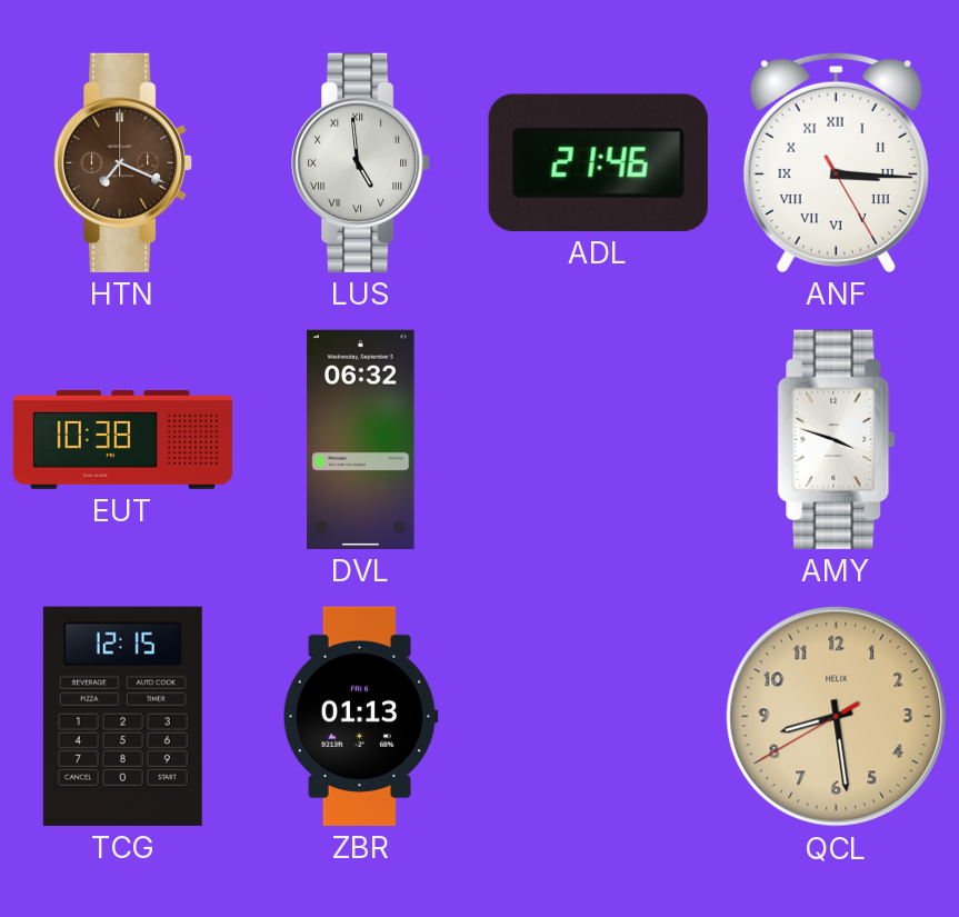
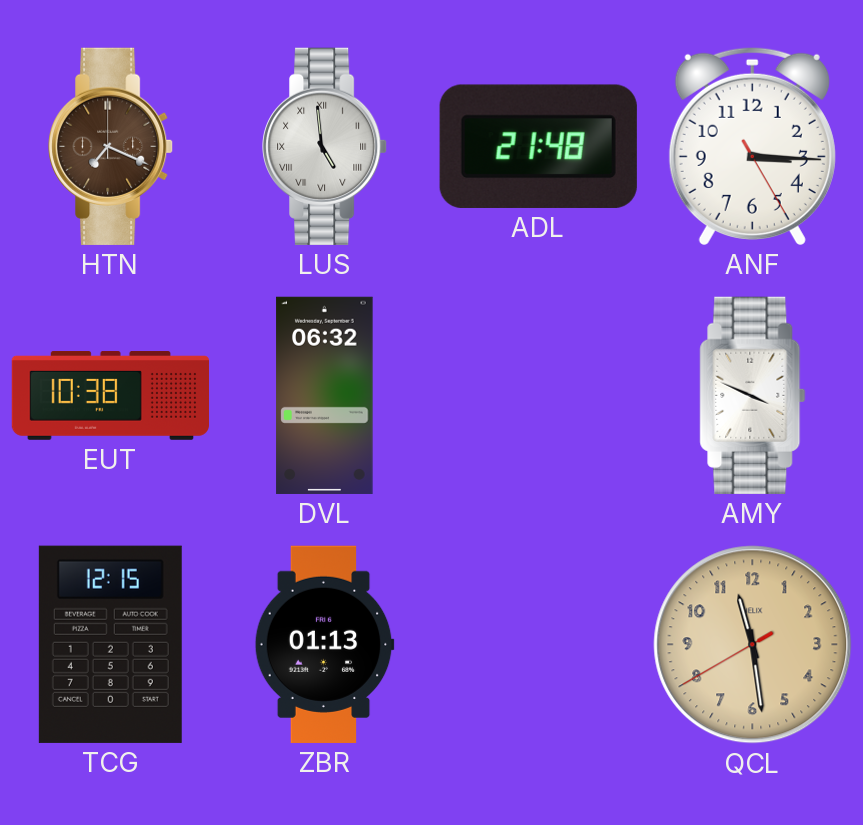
ADL: 21:46 -> 21:48 (538, 146)
ANF numerals: Roman -> Arabic (752, 146)
AMY: 3:48 -> 3:49 (753, 395)
QCL: 8:28 -> 11:28 (753, 645)
